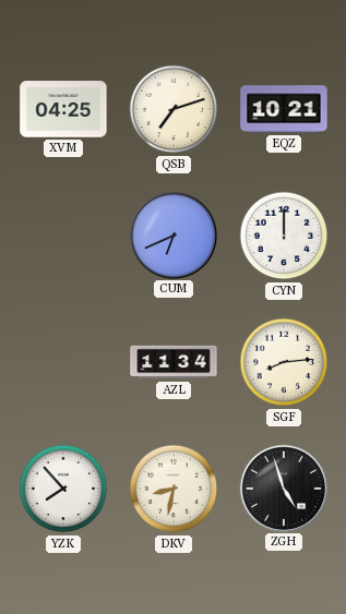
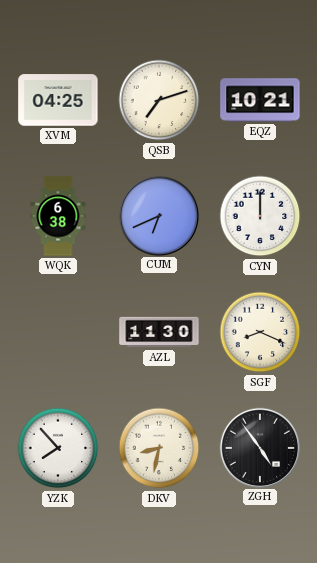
WQK: none -> 6:38 (58, 216)
AZL: 11:34 -> 11:30 (159, 332)
SGF: 8:14 -> 8:19 (260, 332)
ZGH: 4:57 -> 4:54 (259, 447)
